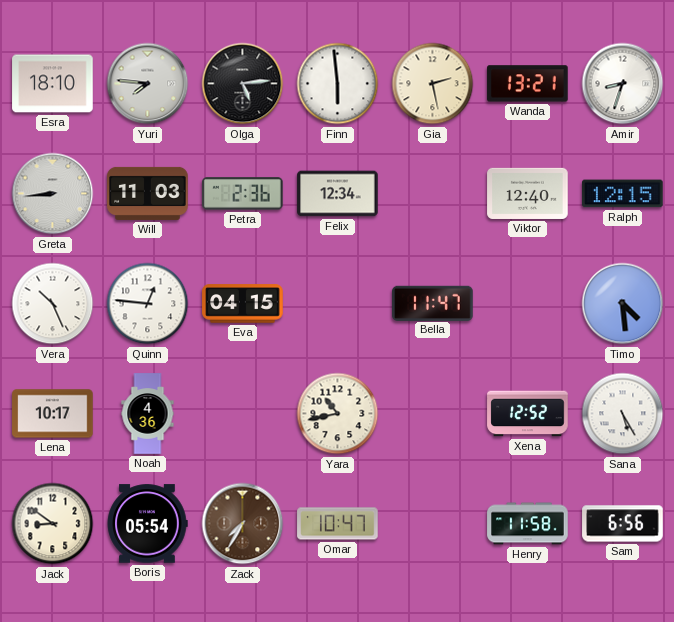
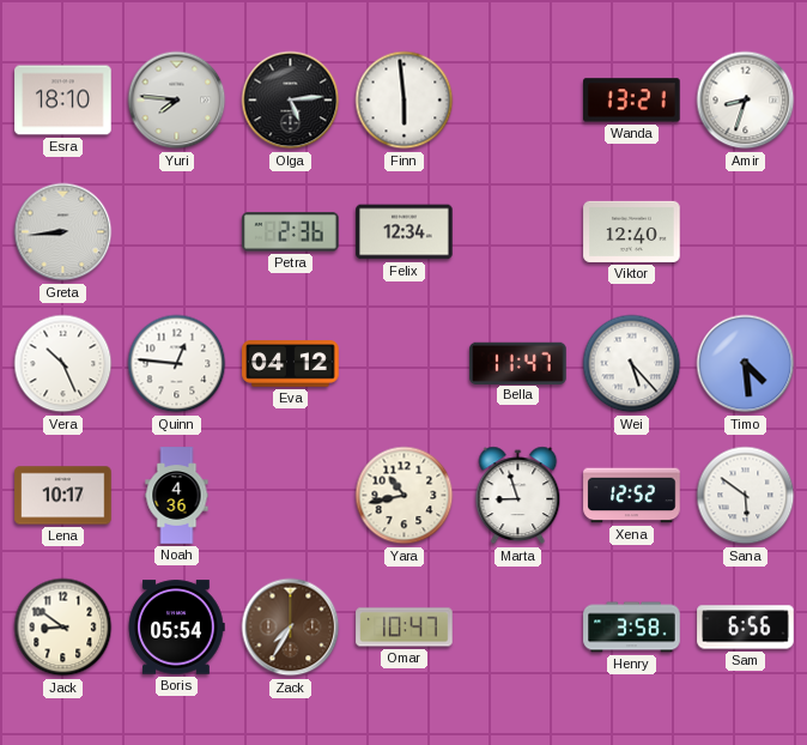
Gia: 2:28 -> none (433, 84)
Will: 11:03 -> none (148, 193)
Ralph: 12:15 -> none (623, 194)
Eva: 04:15 -> 04:12 (291, 364)
Wei: none -> 5:23 (632, 364)
Marta: none -> 8:57 (518, 496)
Sana: 5:25 -> 5:51 (746, 496)
Henry: 11:58 -> 3:58 (632, 628)
